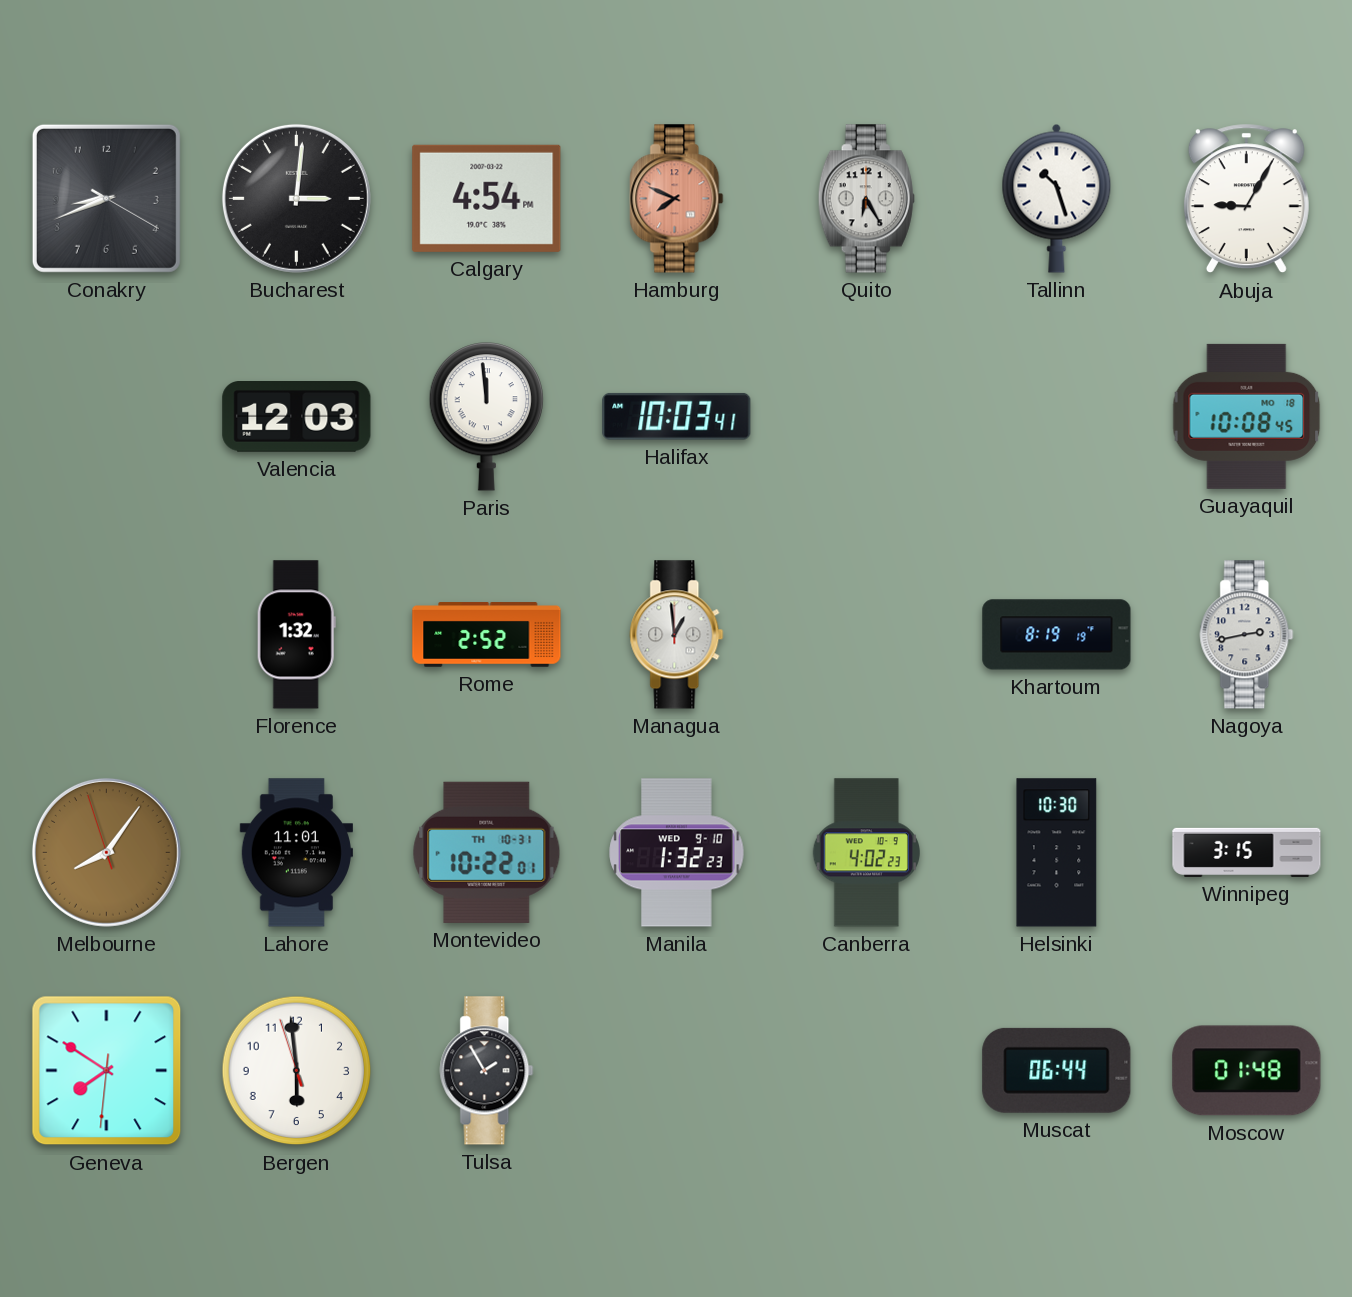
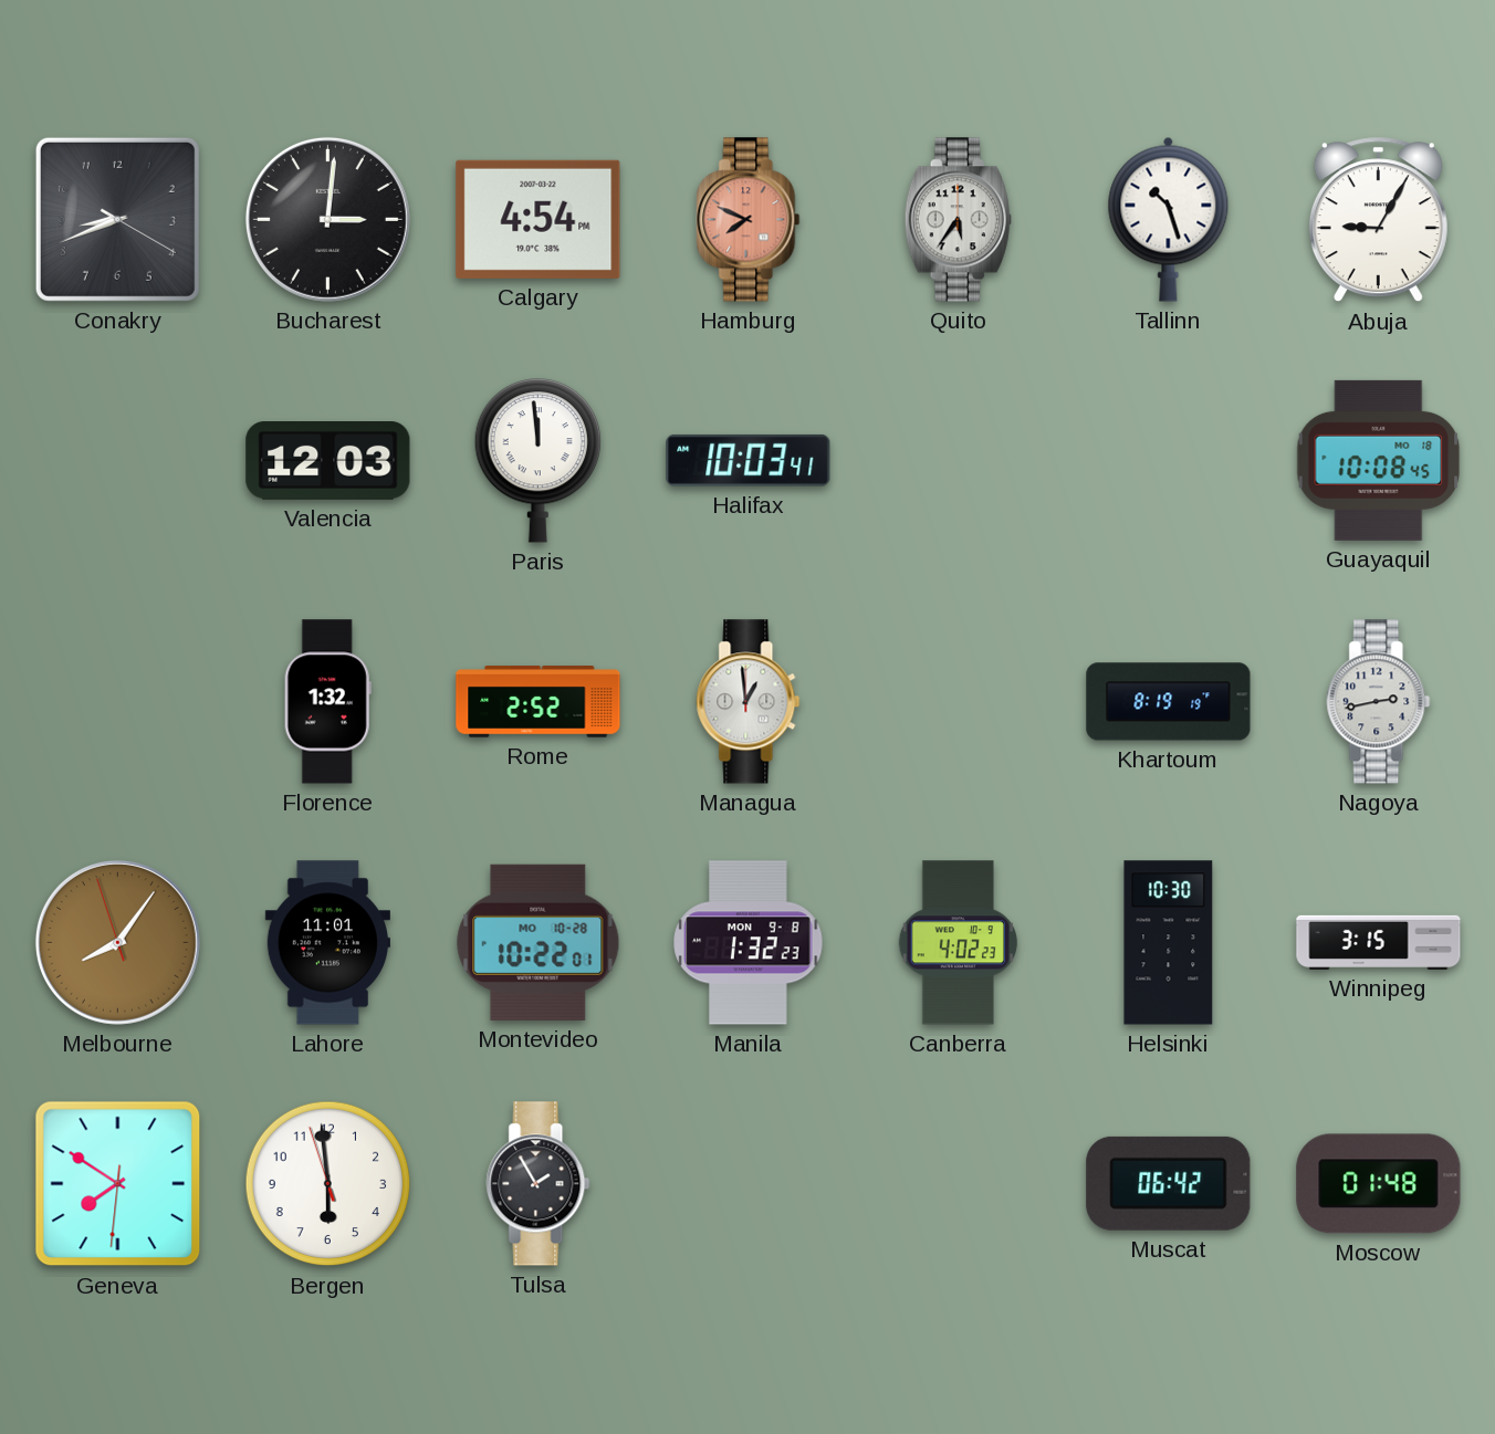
Quito: 6:25 -> 5:36 (958, 220)
Montevideo date: TH 10-31 -> MO 10-28 (539, 942)
Manila date: WED 9-10 -> MON 9-8 (749, 943)
Muscat: 06:44 -> 06:42 (1169, 1183)
